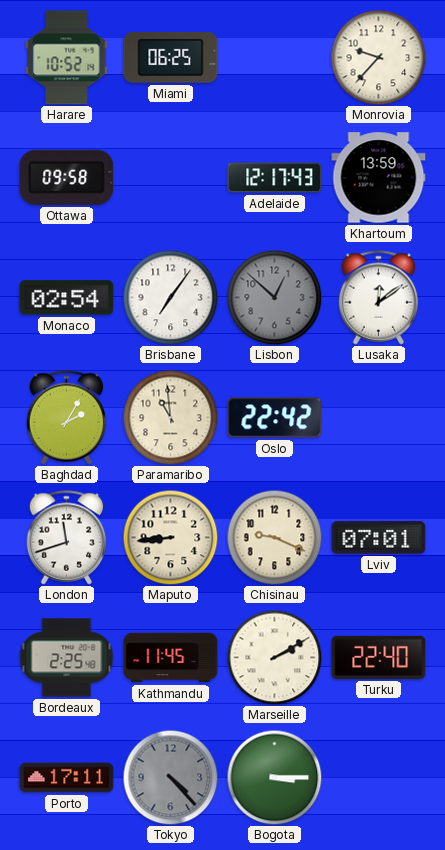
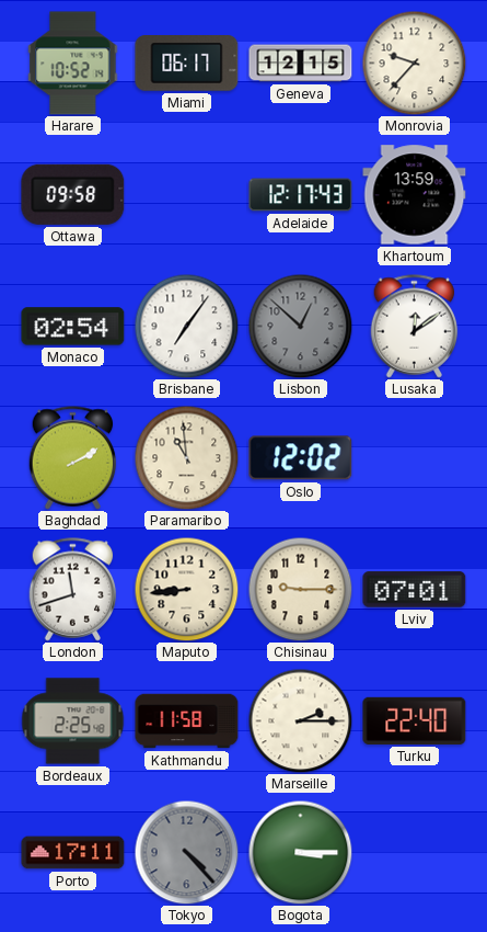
Miami: 06:25 -> 06:17 (187, 64)
Geneva: none -> 12:15 (301, 64)
Baghdad: 2:05 -> 2:10 (73, 458)
Oslo: 22:42 -> 12:02 (301, 458)
Chisinau: 9:19 -> 9:15 (300, 589)
Kathmandu: 11:45 -> 11:58 (187, 721)
Marseille: 2:10 -> 2:15 (300, 720)
